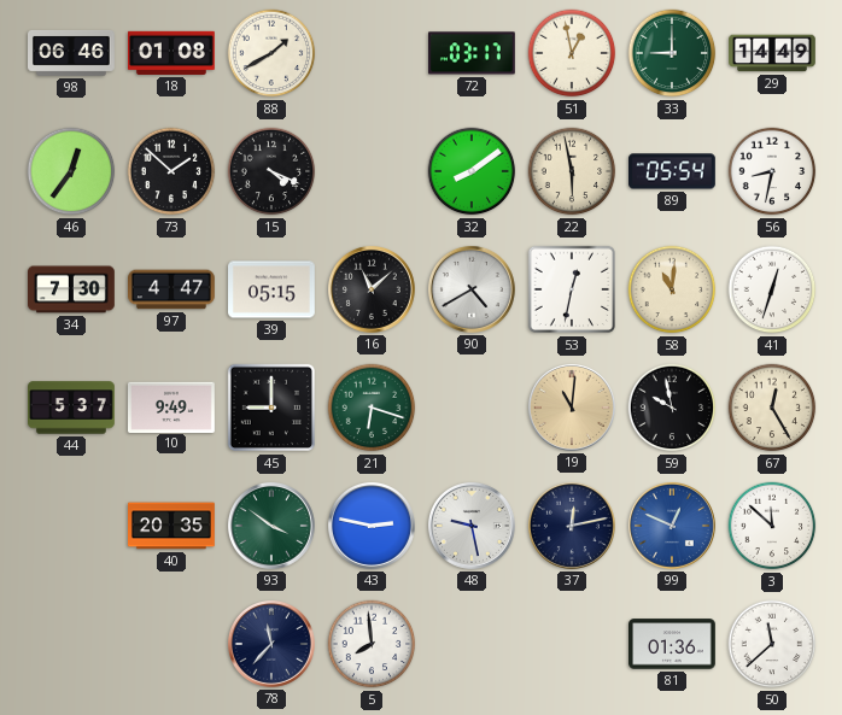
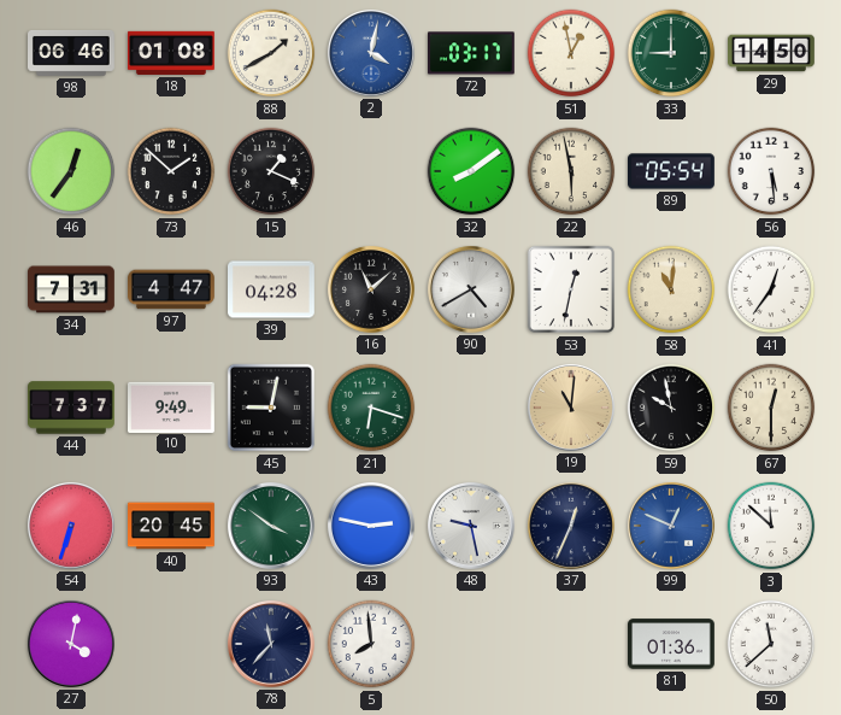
2: none -> 4:02 (371, 53)
29: 14:49 -> 14:50 (772, 53)
15: 4:19 -> 1:19 (271, 171)
56: 8:32 -> 5:29 (771, 171)
34: 7:30 -> 7:31 (72, 289)
39: 05:15 -> 04:28 (272, 289)
41: 12:33 -> 12:36 (771, 289)
44: 5:37 -> 7:37 (72, 408)
45: 9:00 -> 9:02 (271, 408)
67: 12:25 -> 12:30 (771, 408)
54: none -> 6:33 (71, 526)
40: 20:35 -> 20:45 (172, 526)
37: 12:13 -> 12:34 (571, 526)
27: none -> 4:02 (71, 644)
